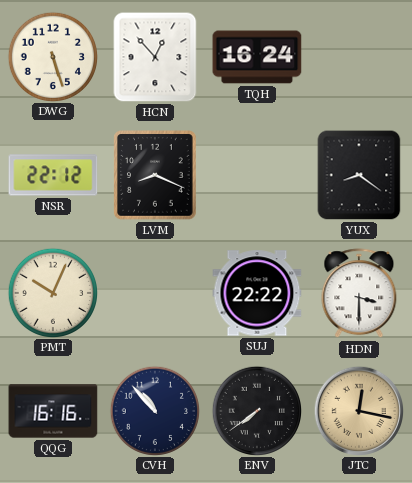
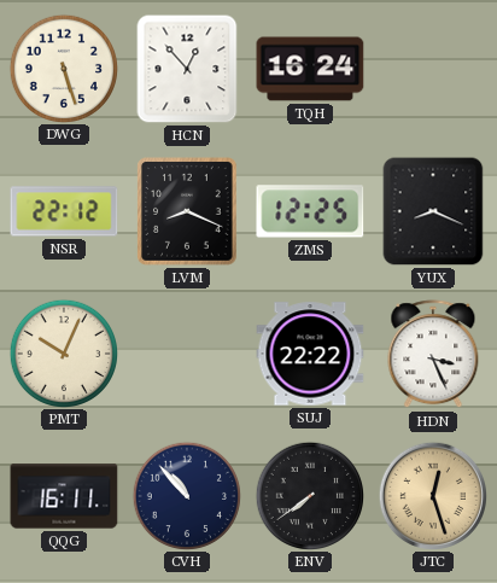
ZMS: none -> 12:25 (310, 211)
YUX: 8:21 -> 8:19 (433, 211)
HDN: 3:30 -> 3:26 (433, 355)
QQG: 16:16 -> 16:11 (64, 496)
JTC: 12:17 -> 12:27 (432, 495)
